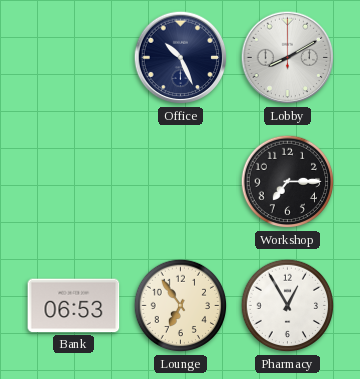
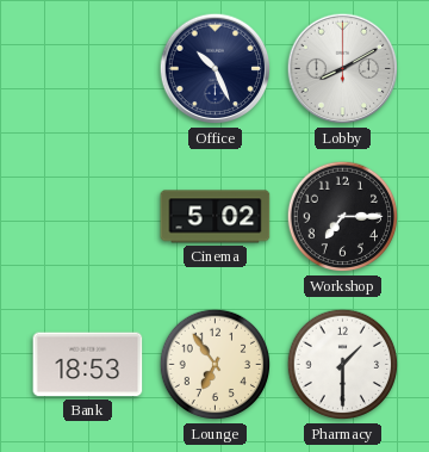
Cinema: none -> 5:02 (216, 217)
Bank: 06:53 -> 18:53 (88, 365)
Pharmacy: 12:55 -> 1:30 (343, 365)
